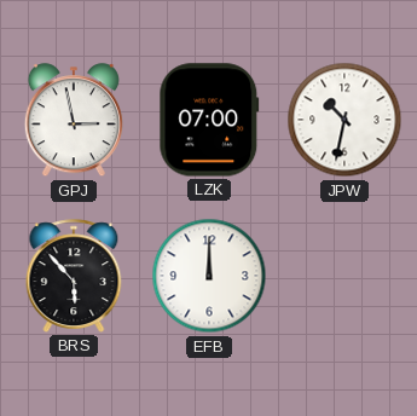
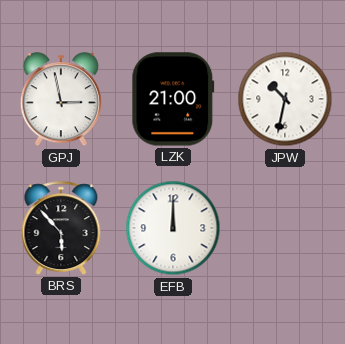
LZK: 07:00 -> 21:00 (173, 99)
